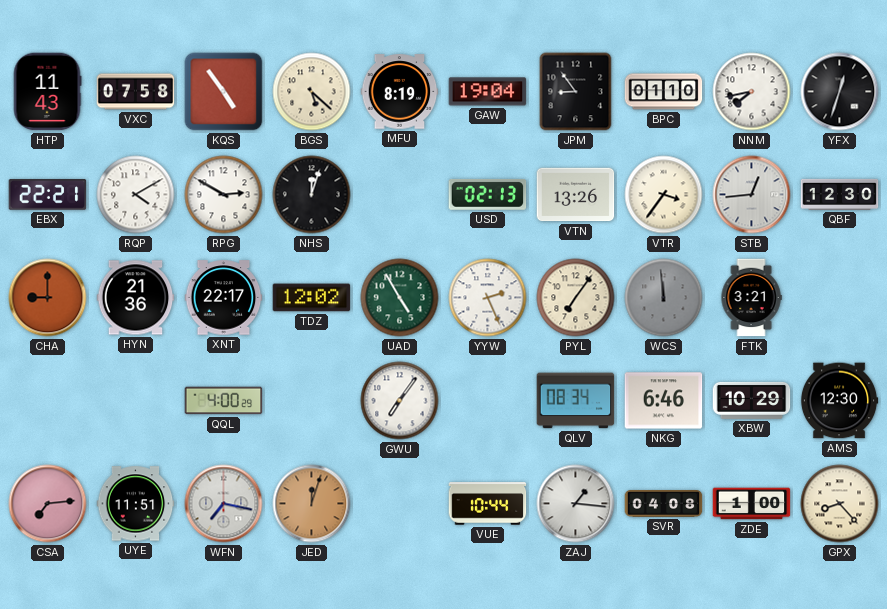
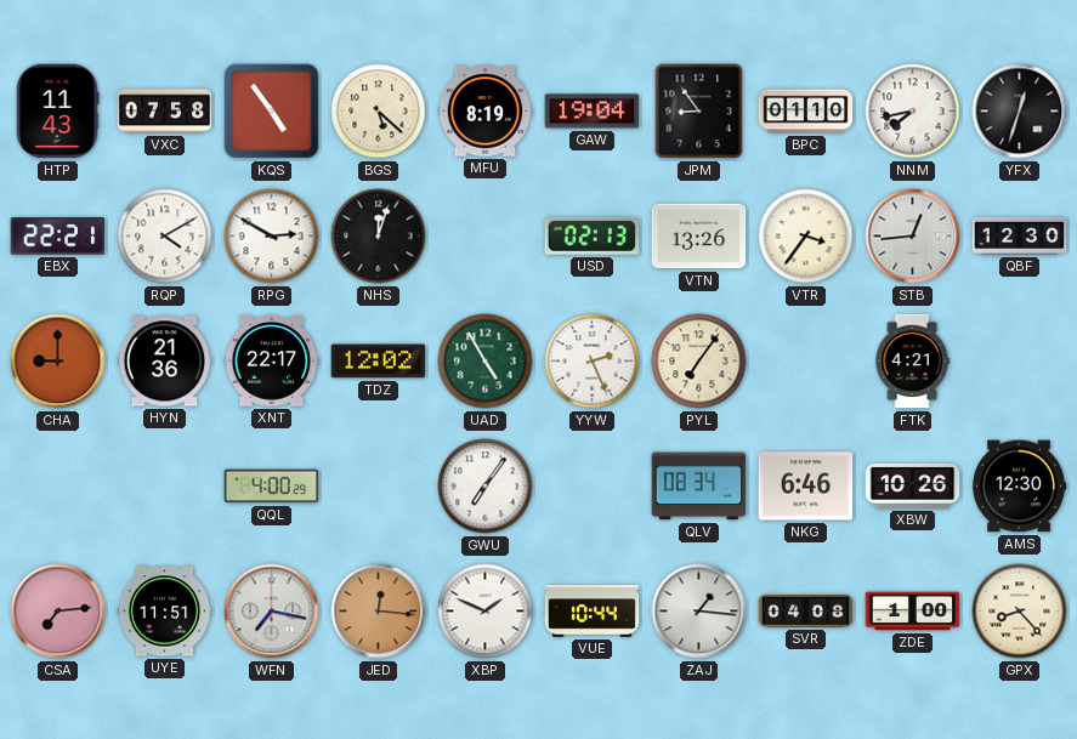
WCS: 11:59 -> none (664, 298)
FTK: 3:21 -> 4:21 (912, 362)
XBW: 10:29 -> 10:26 (913, 485)
JED: 12:03 -> 12:16 (379, 612)
XBP: none -> 1:49 (486, 612)
